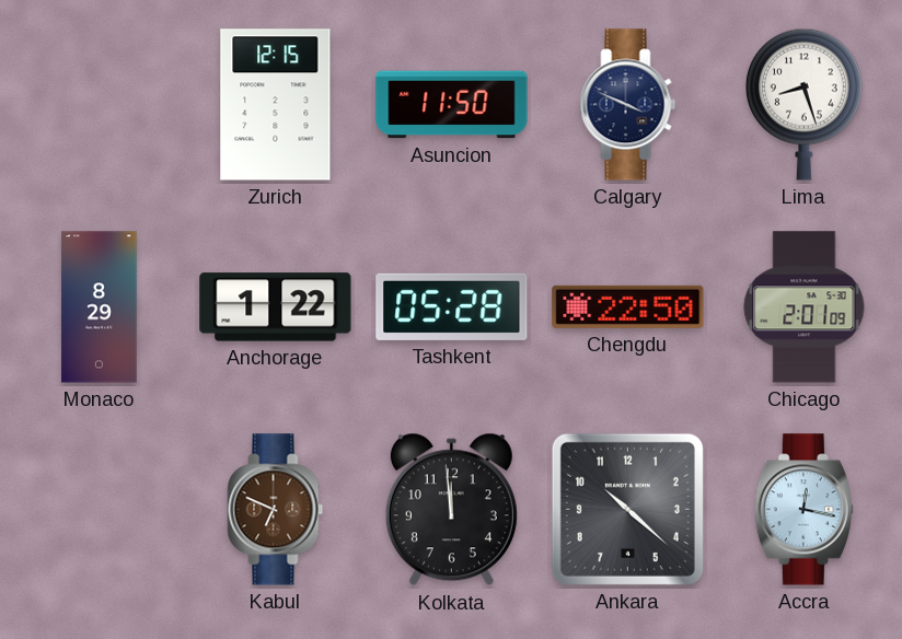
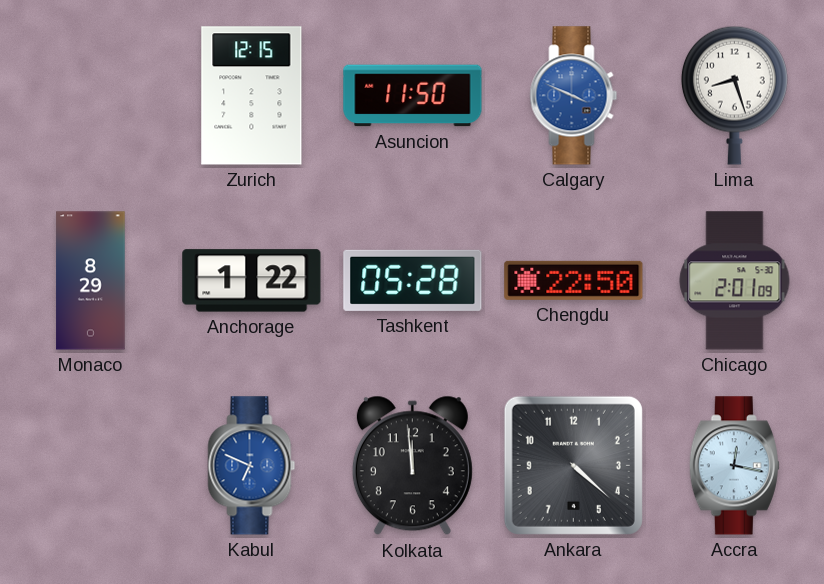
Calgary dial: navy -> blue (574, 96)
Kabul dial: brown -> blue (252, 466)
Ankara: 10:22 -> 4:22 (573, 465)
